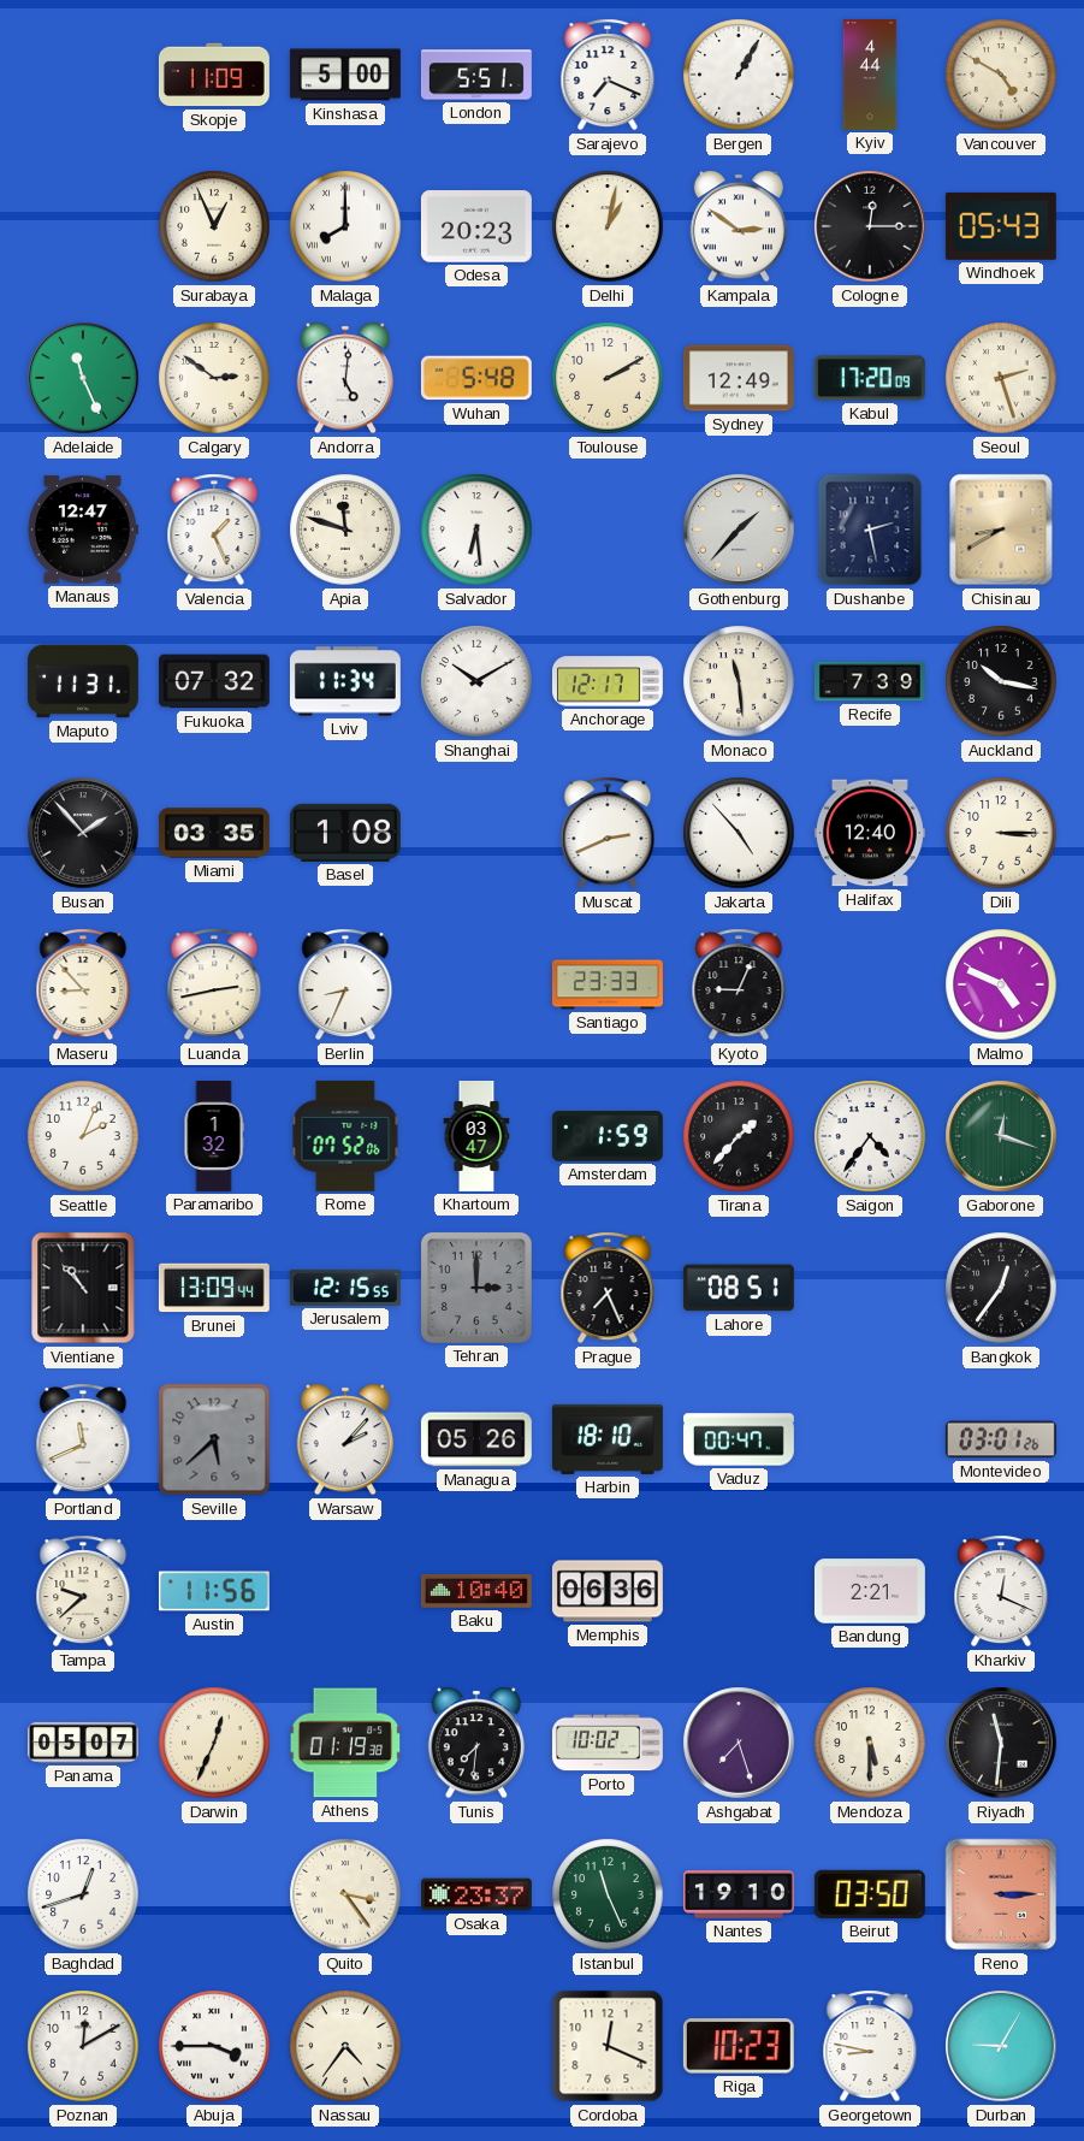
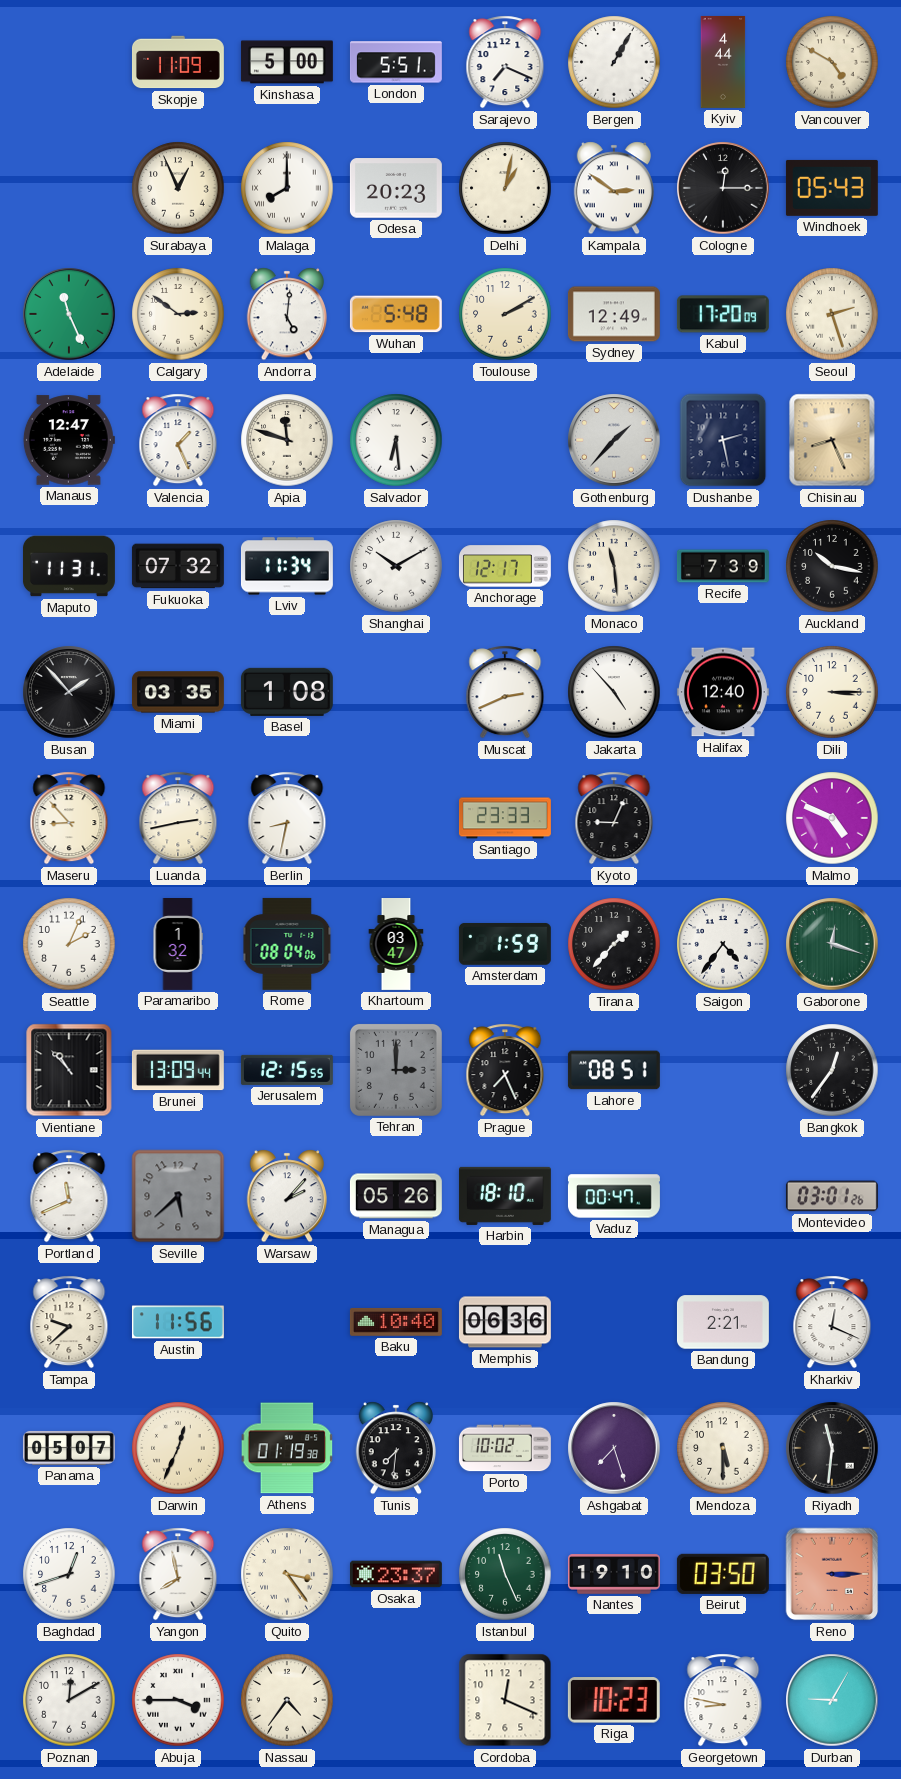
Chisinau: 8:40 -> 8:26 (832, 440)
Berlin: 8:34 -> 8:32 (287, 818)
Rome: 07:52 -> 08:04 (287, 944)
Yangon: none -> 7:58 (178, 1574)
